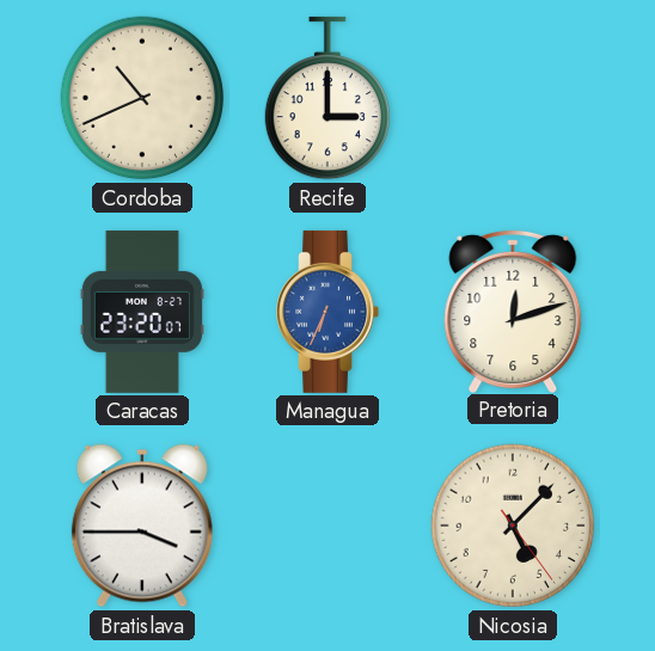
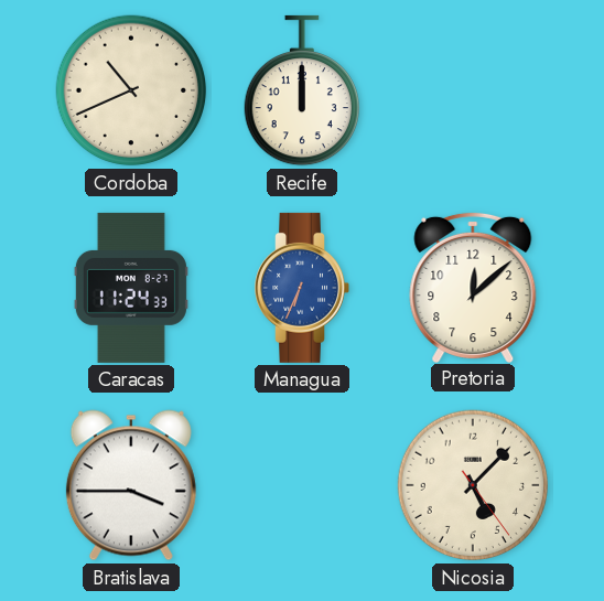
Recife: 3:00 -> 12:00 (301, 90)
Caracas: 23:20 -> 11:24 (131, 288)
Pretoria: 12:12 -> 12:08 (473, 287)
